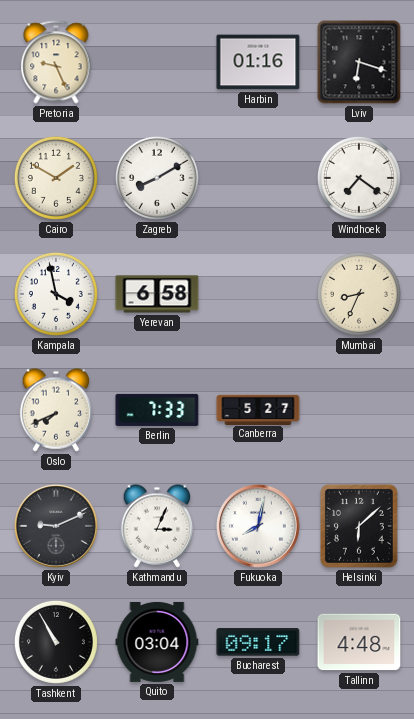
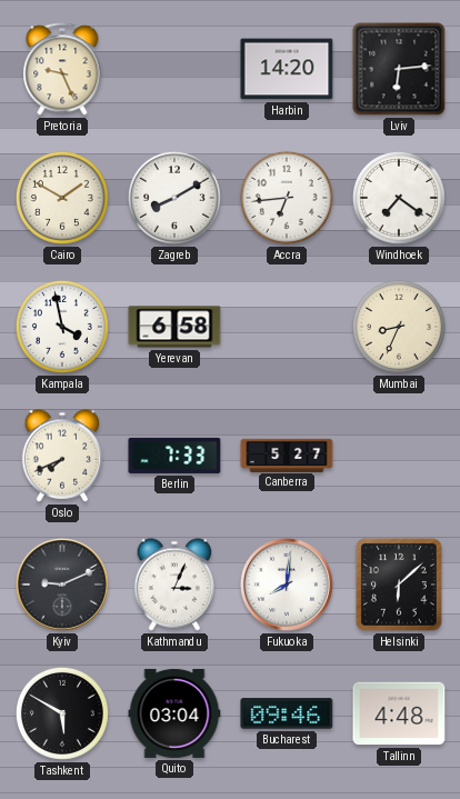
Harbin: 01:16 -> 14:20 (287, 69)
Lviv: 6:18 -> 6:14 (399, 69)
Accra: none -> 6:44 (287, 198)
Fukuoka: 8:02 -> 8:01 (288, 586)
Tashkent: 10:55 -> 5:50 (62, 713)
Bucharest: 09:17 -> 09:46 (287, 713)
